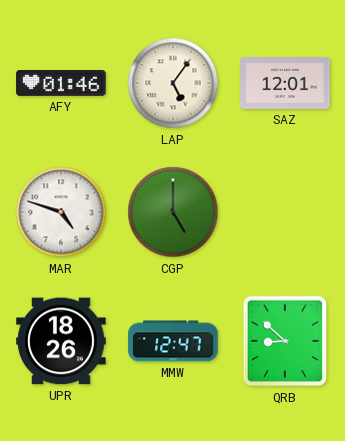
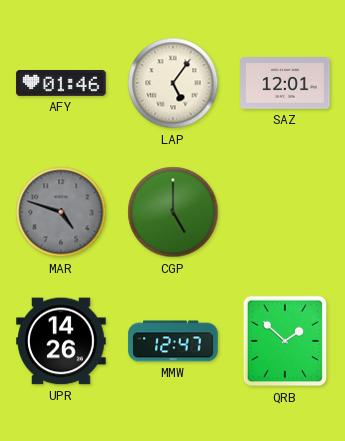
MAR dial: white -> grey (61, 212)
UPR: 18:26 -> 14:26 (61, 341)
QRB: 8:52 -> 1:52 (285, 341)
